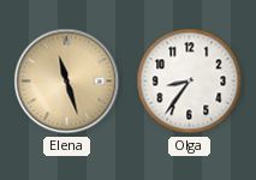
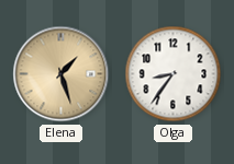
Elena: 11:27 -> 1:27 (62, 74)
